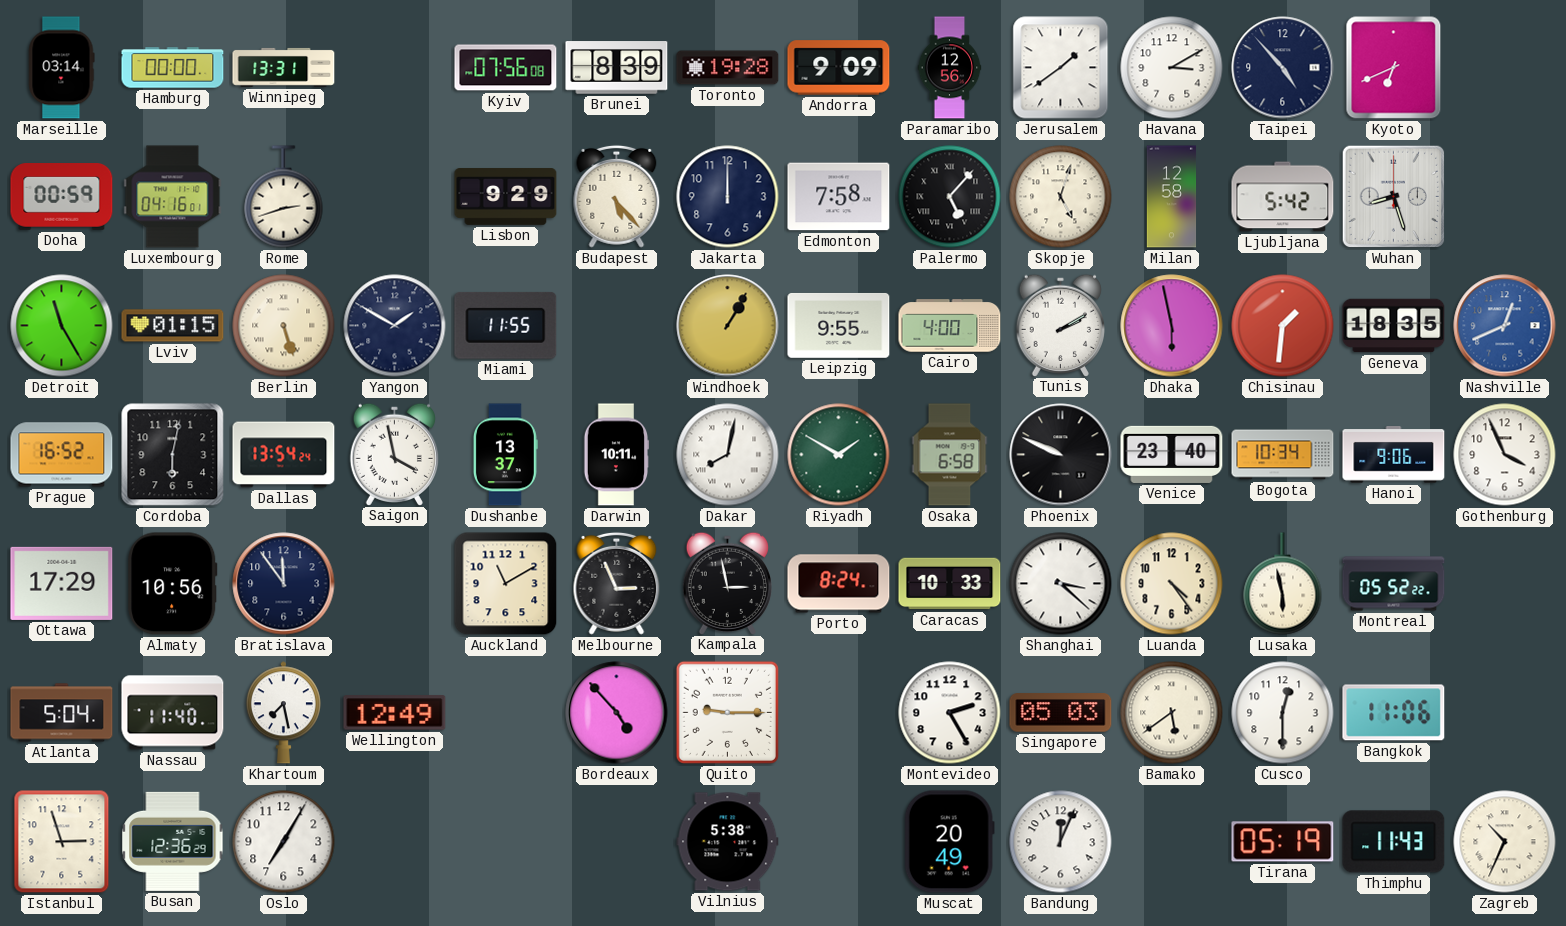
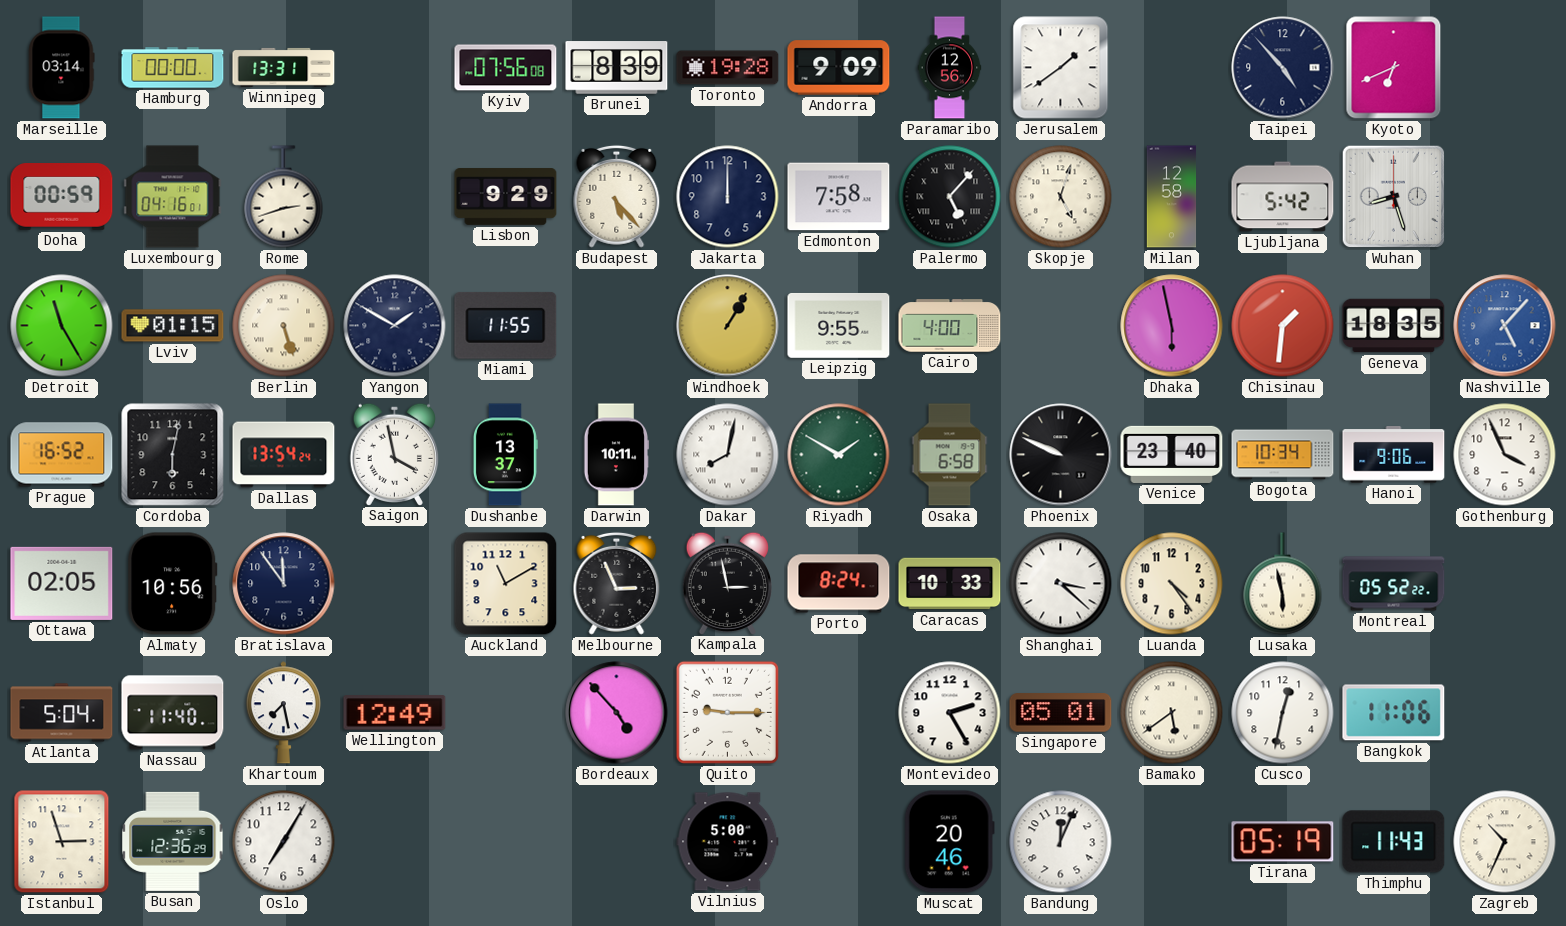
Havana: 3:10 -> none (1172, 68)
Tunis: 2:10 -> none (1060, 325)
Nashville: 12:41 -> 5:07 (1505, 326)
Ottawa: 17:29 -> 02:05 (62, 583)
Singapore: 05:03 -> 05:01 (1061, 713)
Cusco: 12:30 -> 12:32 (1283, 713)
Vilnius: 5:38 -> 5:00 (728, 842)
Muscat: 20:49 -> 20:46 (949, 842)
